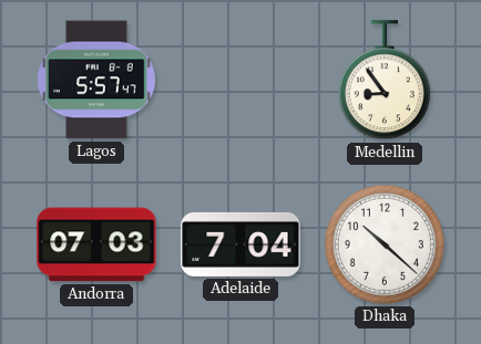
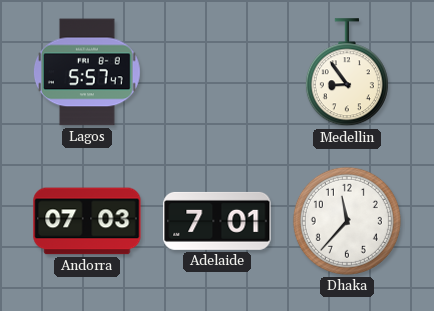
Adelaide: 7:04 -> 7:01 (217, 221)
Dhaka: 10:22 -> 11:37 (347, 221)
